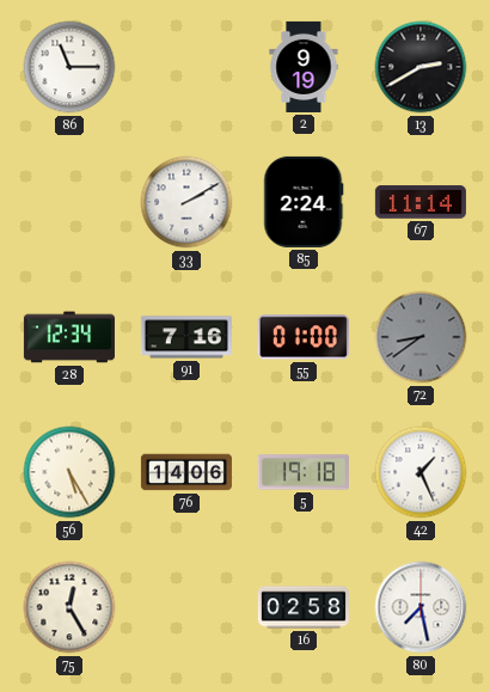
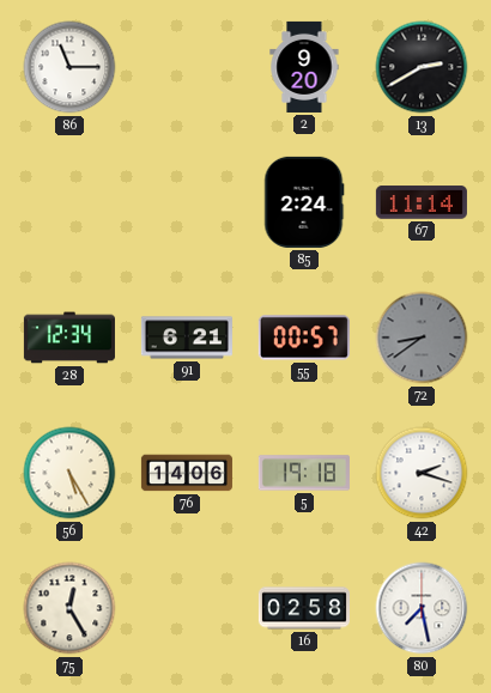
2: 9:19 -> 9:20 (304, 67)
33: 2:10 -> none (186, 202)
91: 7:16 -> 6:21 (187, 338)
55: 01:00 -> 00:57 (304, 338)
42: 1:26 -> 2:18 (422, 473)
